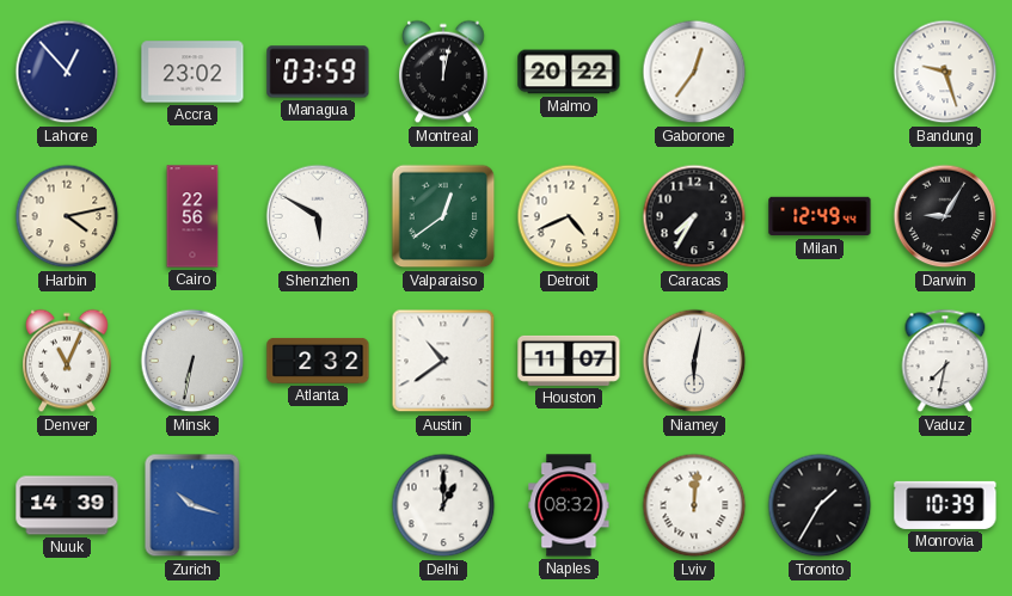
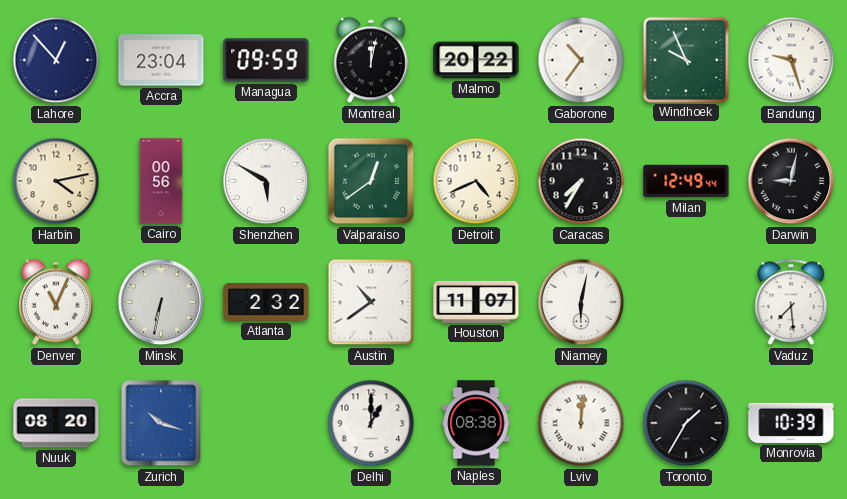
Accra: 23:02 -> 23:04 (161, 60)
Managua: 03:59 -> 09:59 (266, 60)
Gaborone: 12:36 -> 10:36 (581, 60)
Windhoek: none -> 9:56 (685, 59)
Cairo: 22:56 -> 00:56 (161, 181)
Darwin: 9:05 -> 9:02 (791, 181)
Vaduz: 7:32 -> 7:29 (791, 302)
Nuuk: 14:39 -> 08:20 (56, 423)
Naples: 08:32 -> 08:38 (476, 423)
